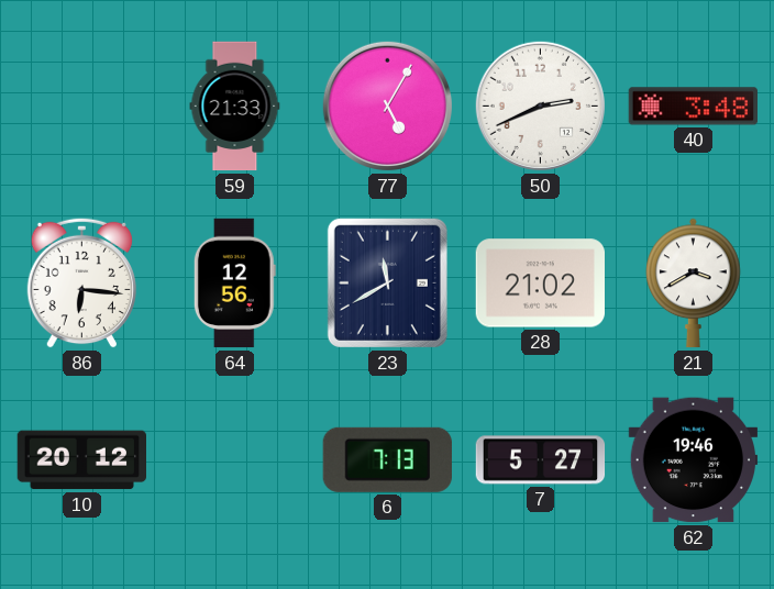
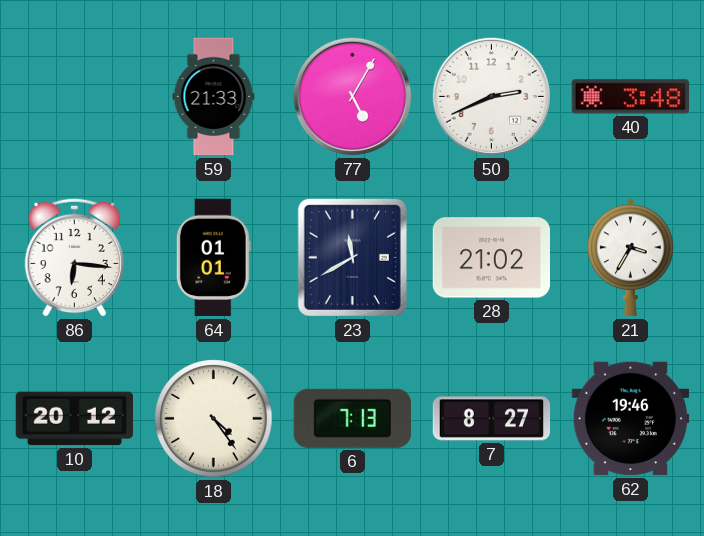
64: 12:56 -> 01:01 (213, 258)
21: 3:40 -> 3:35 (631, 258)
18: none -> 4:24 (214, 419)
7: 5:27 -> 8:27 (492, 419)
